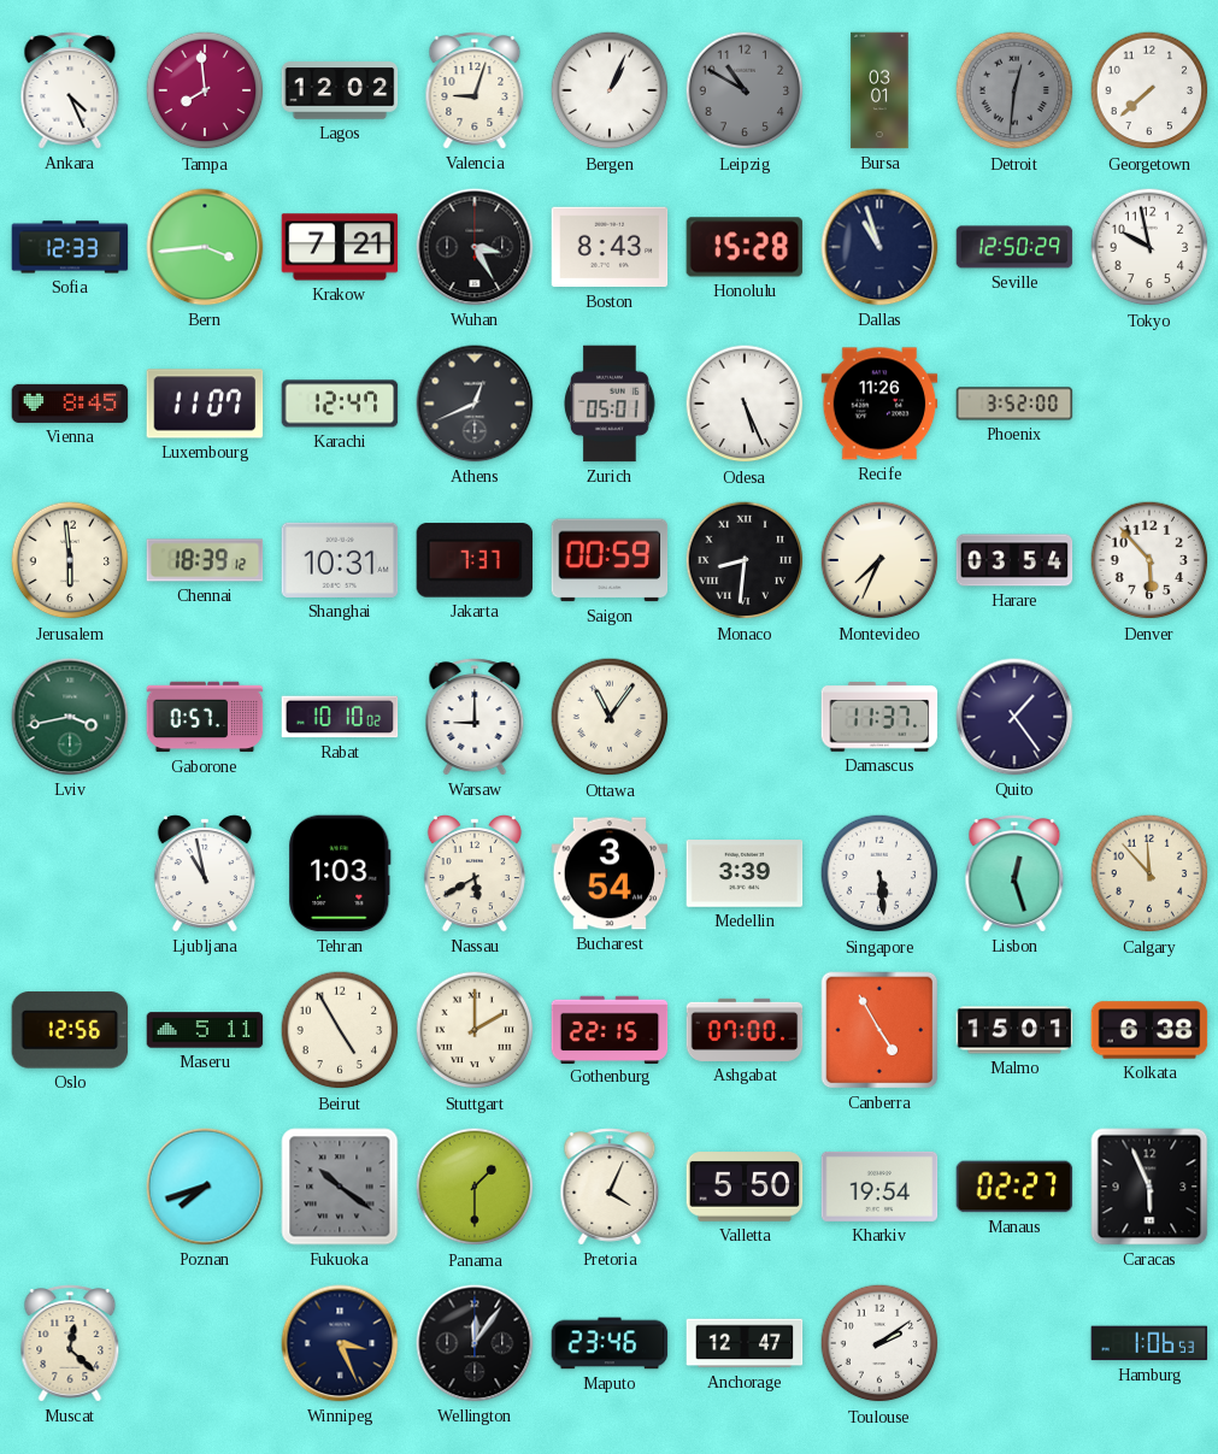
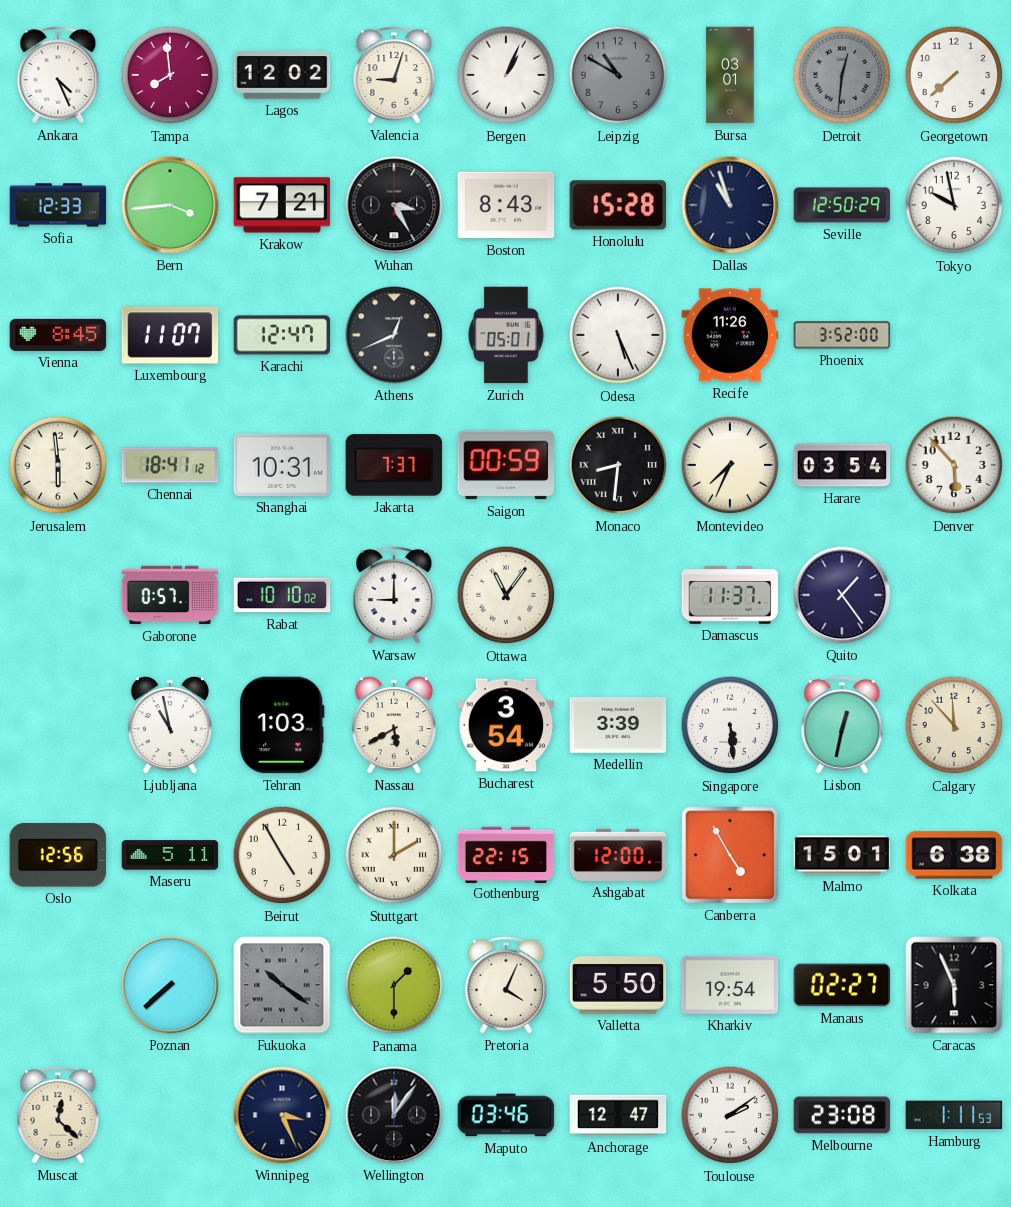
Chennai: 18:39 -> 18:41 (170, 465)
Lviv: 3:43 -> none (70, 717)
Lisbon: 12:27 -> 12:32 (842, 725)
Ashgabat: 07:00 -> 12:00 (618, 855)
Poznan: 7:42 -> 7:38 (170, 985)
Maputo: 23:46 -> 03:46 (506, 1115)
Melbourne: none -> 23:08 (842, 1115)
Hamburg: 1:06 -> 1:11 (954, 1115)
